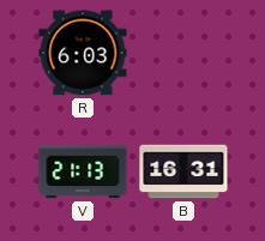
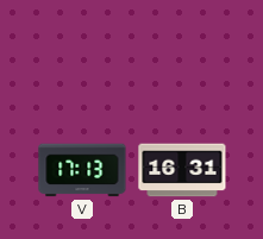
R: 6:03 -> none (83, 53)
V: 21:13 -> 17:13 (82, 170)
